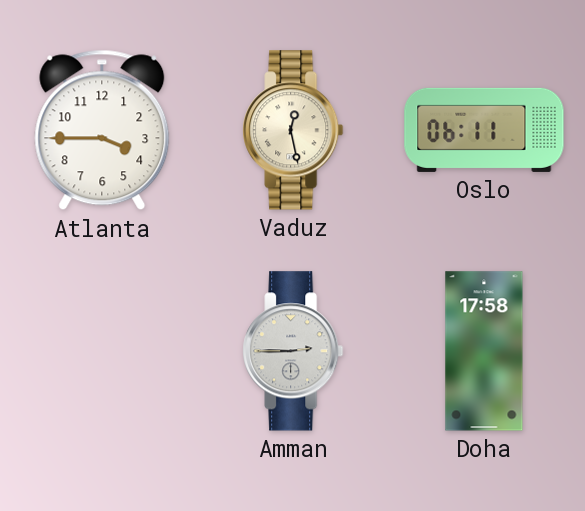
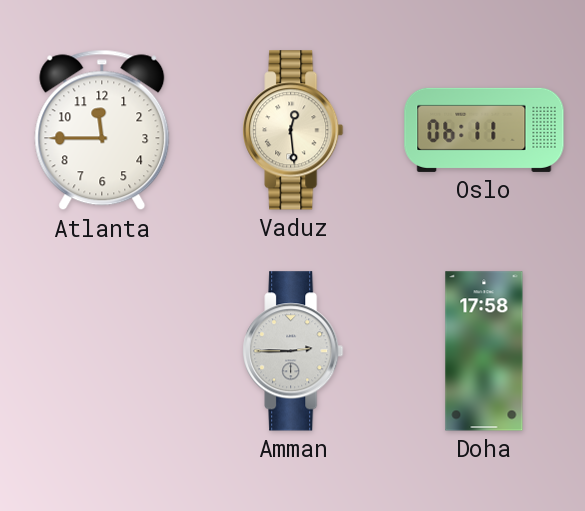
Atlanta: 3:45 -> 11:45 (102, 130)
Vaduz: 12:28 -> 12:29 (293, 130)
